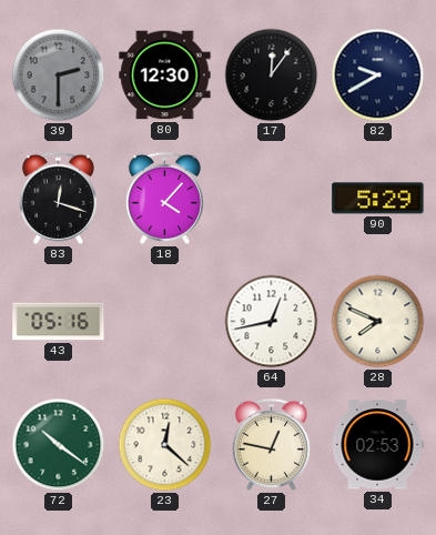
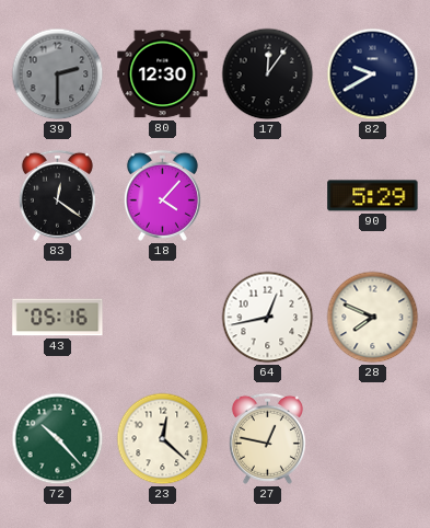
83: 12:18 -> 12:21 (57, 195)
72: 10:21 -> 10:23 (58, 439)
34: 02:53 -> none (377, 445)
